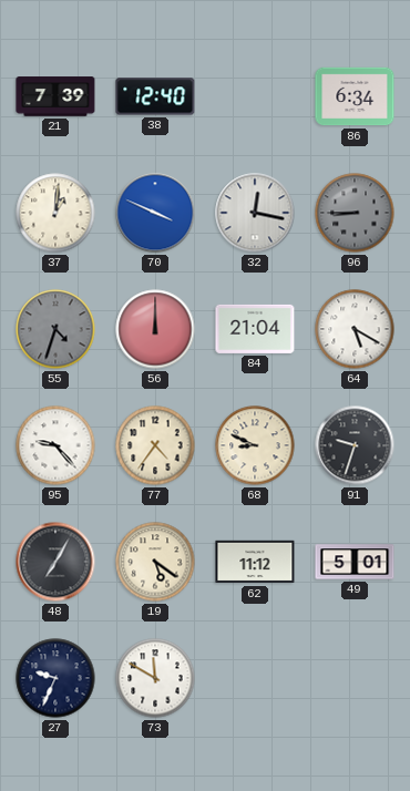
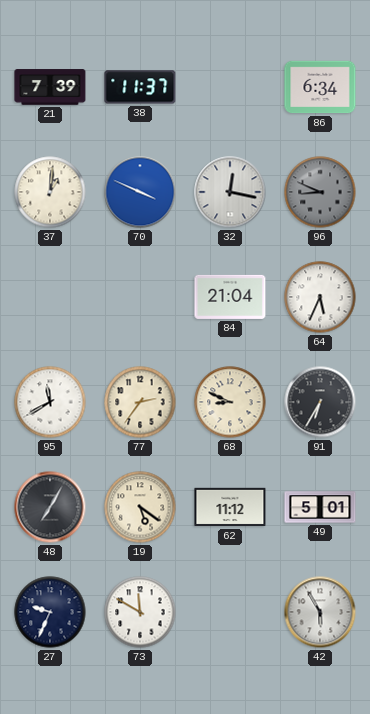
38: 12:40 -> 11:37 (140, 87)
96: 8:45 -> 8:49 (320, 192)
55: 4:33 -> none (55, 329)
56: 12:00 -> none (155, 329)
64: 5:20 -> 5:34 (320, 297)
95: 9:23 -> 11:40 (50, 402)
77: 4:36 -> 2:36 (140, 402)
91: 9:33 -> 6:35 (320, 402)
42: none -> 5:55 (320, 612)
